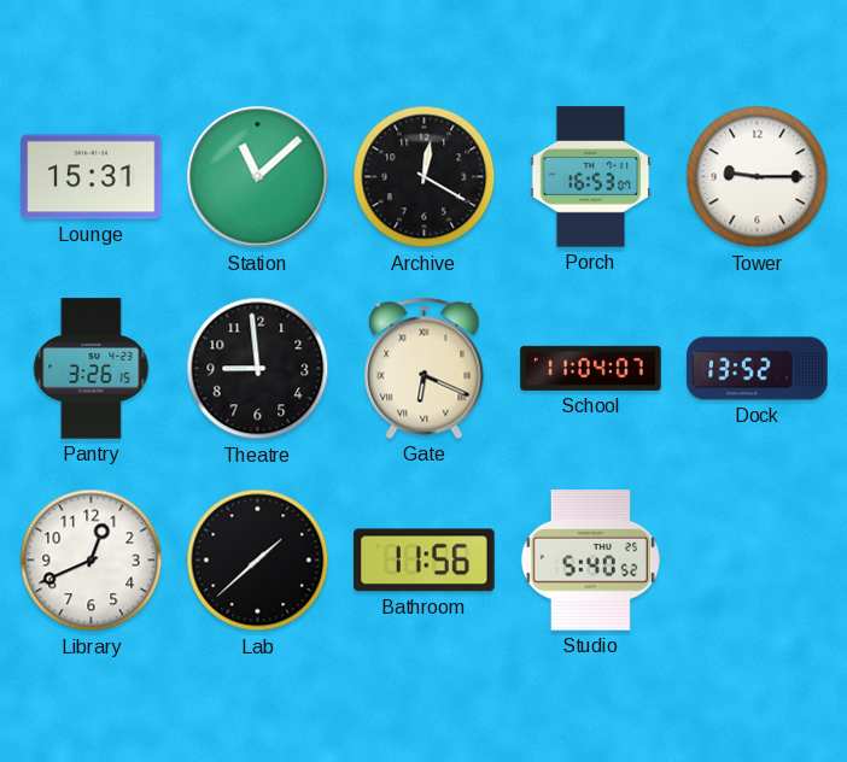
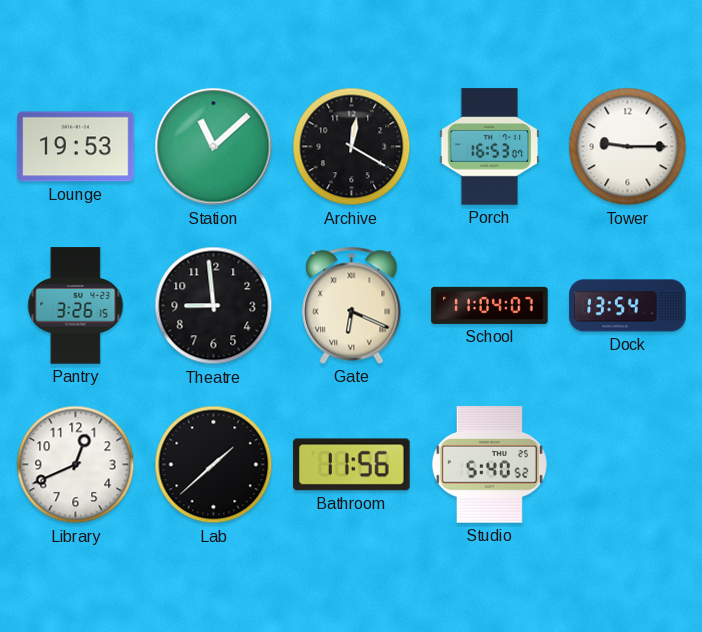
Lounge: 15:31 -> 19:53 (76, 147)
Dock: 13:52 -> 13:54 (628, 306)
